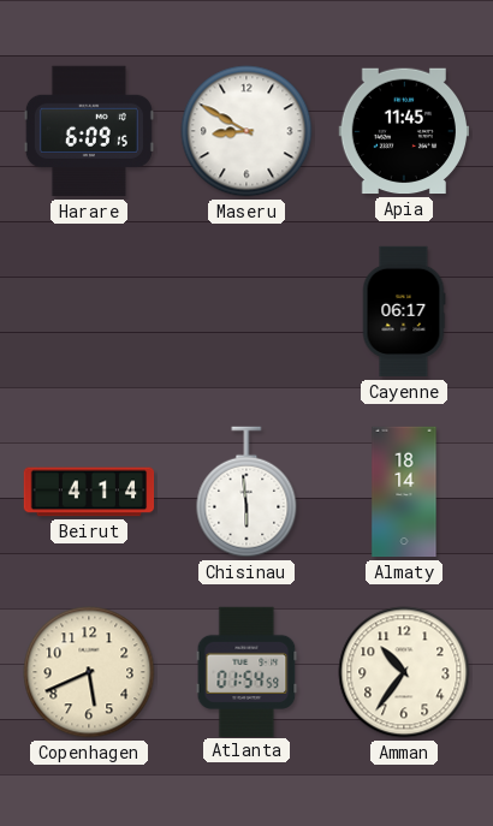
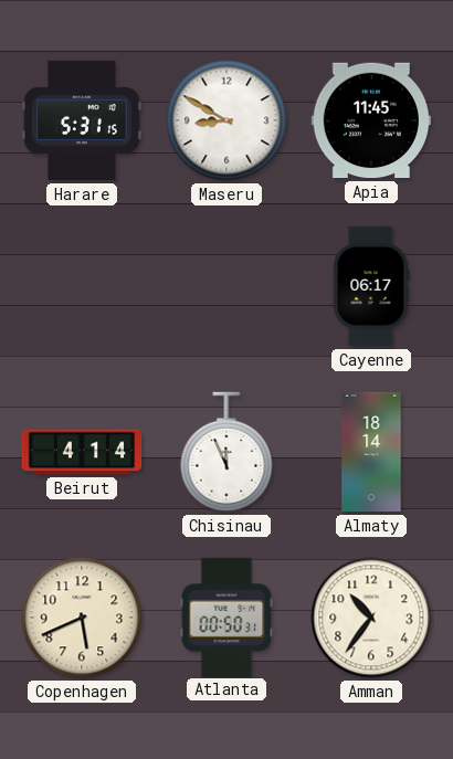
Harare: 6:09 -> 5:31 (82, 120)
Chisinau: 5:59 -> 11:56 (227, 452)
Atlanta: 01:54 -> 00:50 (227, 616)
